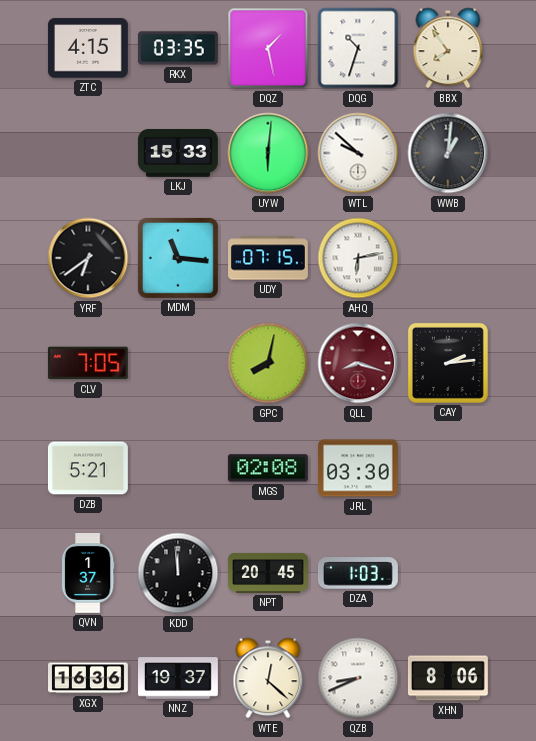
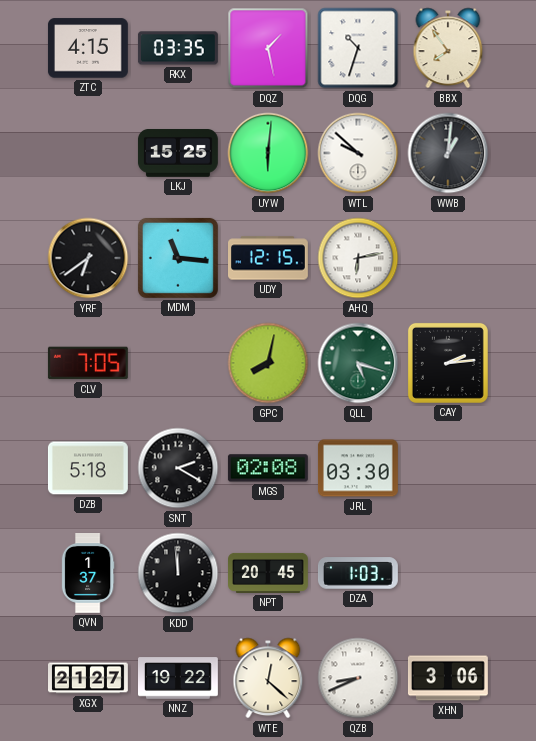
LKJ: 15:33 -> 15:25 (178, 154)
UDY: 07:15 -> 12:15 (269, 258)
QLL: 8:18 -> 5:18 (358, 363)
QLL dial: burgundy -> green (358, 363)
DZB: 5:21 -> 5:18 (88, 468)
SNT: none -> 2:20 (178, 468)
XGX: 16:36 -> 21:27 (89, 678)
NNZ: 19:37 -> 19:22 (179, 678)
XHN: 8:06 -> 3:06 (448, 678)
